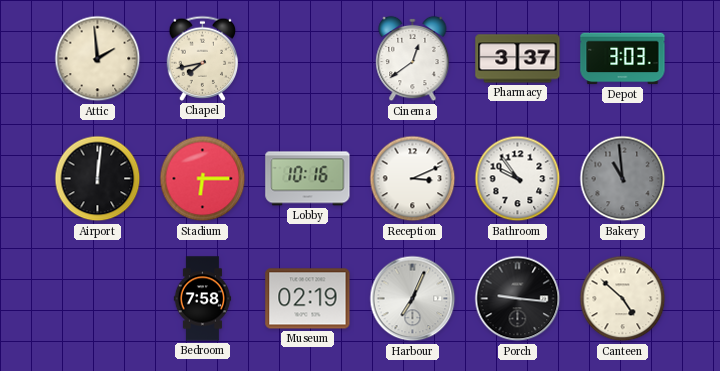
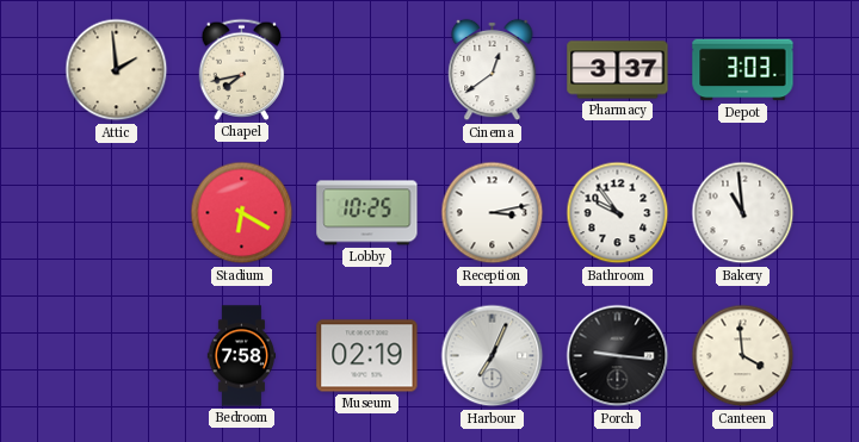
Airport: 12:01 -> none (98, 179)
Stadium: 6:15 -> 6:20 (242, 213)
Lobby: 10:16 -> 10:25 (367, 213)
Reception: 3:11 -> 3:13 (493, 213)
Bakery dial: grey -> white (743, 213)
Canteen: 4:52 -> 3:59 (743, 356)
